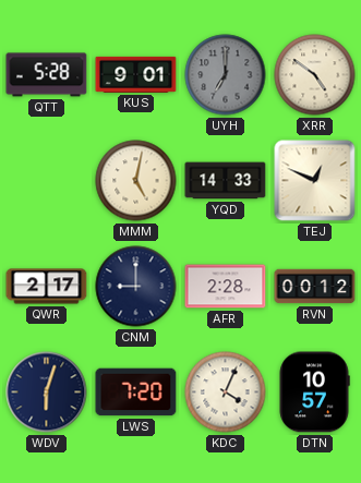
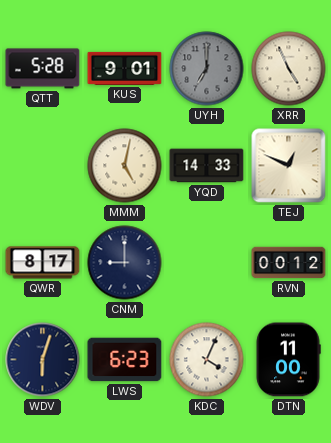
XRR: 4:51 -> 4:56 (289, 69)
QWR: 2:17 -> 8:17 (43, 263)
AFR: 2:28 -> none (226, 287)
LWS: 7:20 -> 6:23 (125, 360)
DTN: 10:57 -> 11:00 (288, 360)
